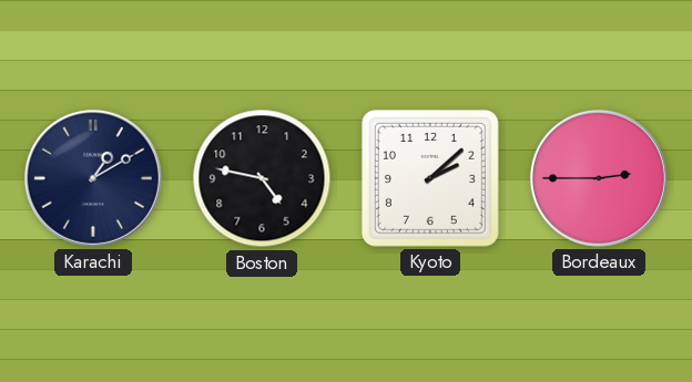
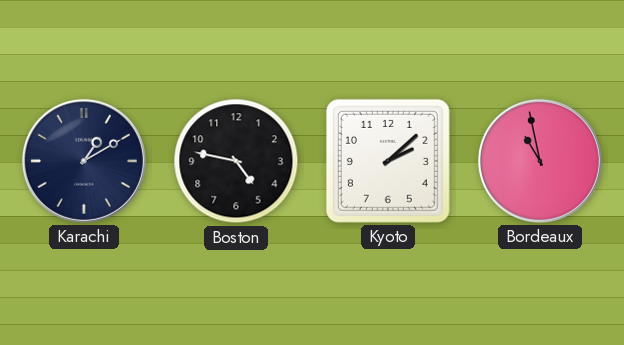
Bordeaux: 2:45 -> 10:58 (540, 161)
